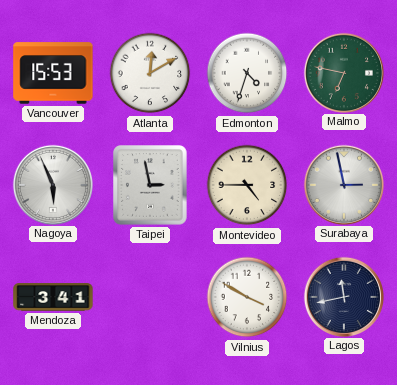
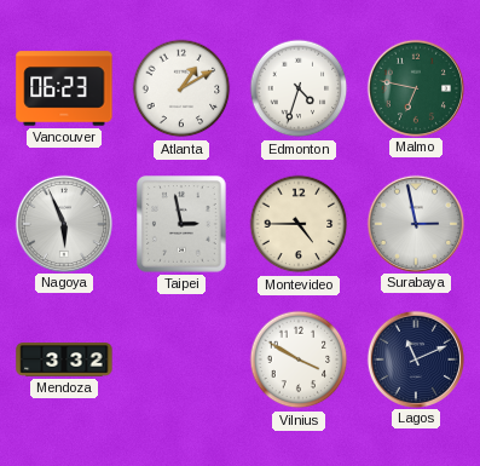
Vancouver: 15:53 -> 06:23 (64, 88)
Atlanta: 12:10 -> 1:10 (181, 88)
Mendoza: 3:41 -> 3:32 (64, 359)
Lagos: 11:43 -> 11:11 (415, 358)
